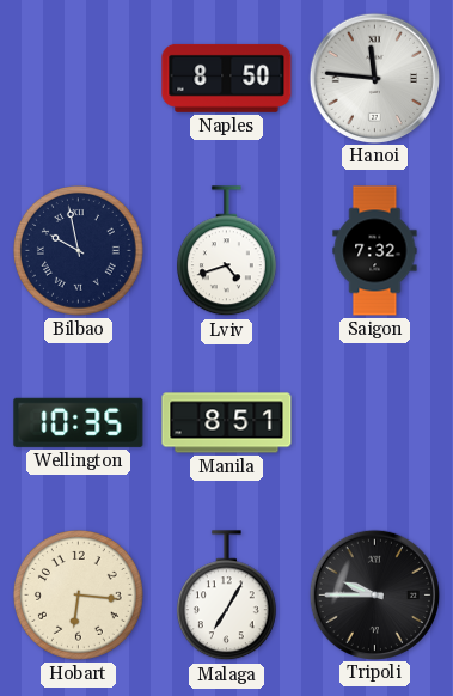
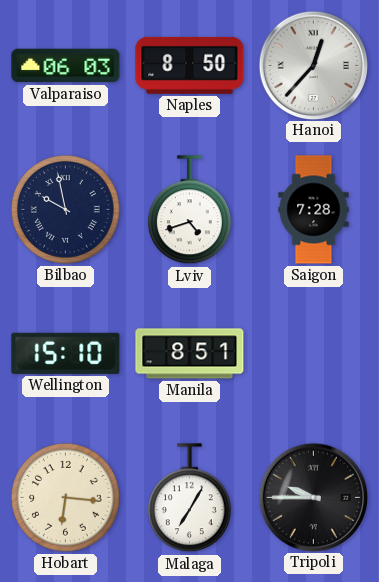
Valparaiso: none -> 06:03 (66, 66)
Hanoi: 11:46 -> 12:37 (313, 65)
Saigon: 7:32 -> 7:28 (314, 210)
Wellington: 10:35 -> 15:10 (66, 353)
